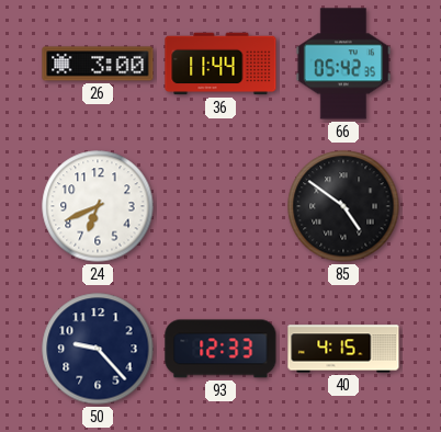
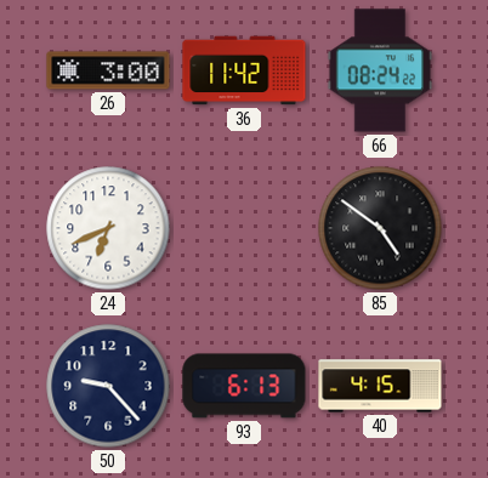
36: 11:44 -> 11:42 (244, 70)
66: 05:42 -> 08:24 (380, 70)
93: 12:33 -> 6:13 (244, 386)
